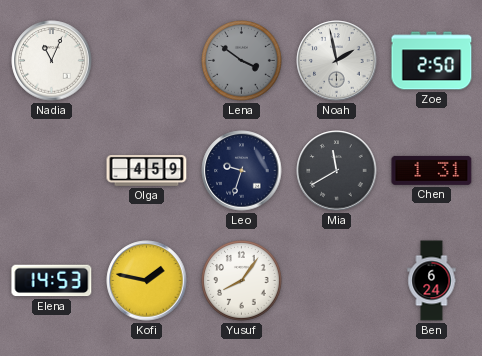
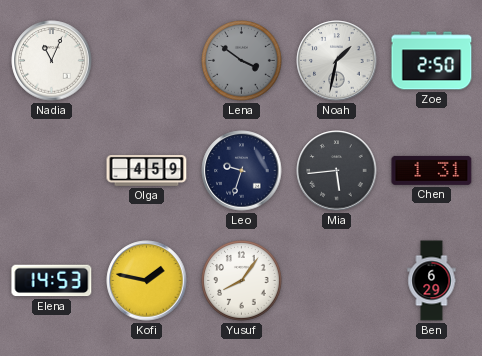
Noah: 1:58 -> 1:32 (337, 61)
Mia: 11:40 -> 5:44 (337, 171)
Ben: 6:24 -> 6:29 (432, 281)
